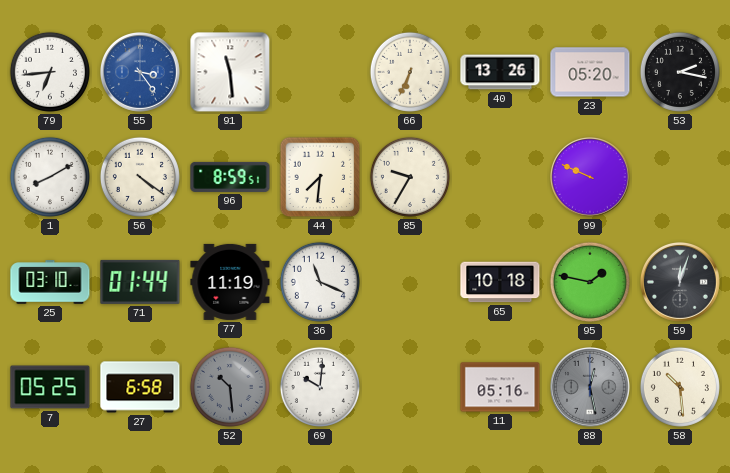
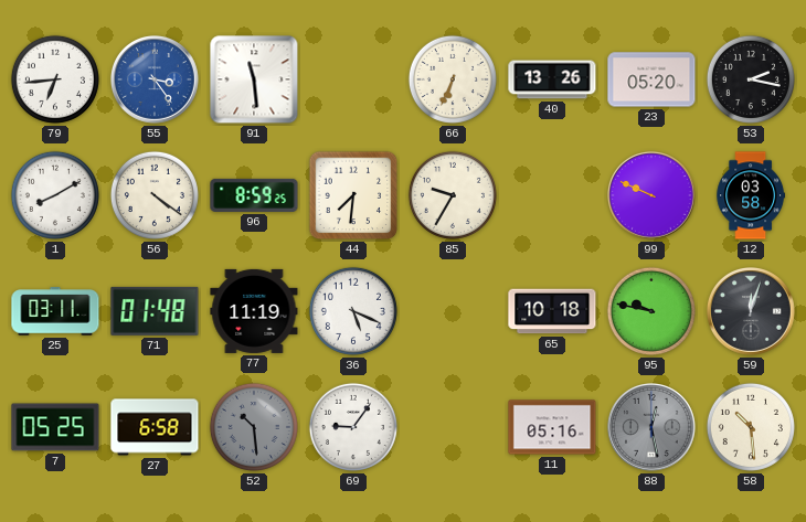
96: 8:59:51 -> 8:59:25 (254, 195)
12: none -> 03:58 (750, 195)
25: 03:10 -> 03:11 (55, 311)
71: 01:44 -> 01:48 (155, 311)
36: 11:19 -> 5:19 (353, 311)
95: 1:47 -> 9:47 (651, 311)
69: 10:01 -> 9:06 (353, 427)
